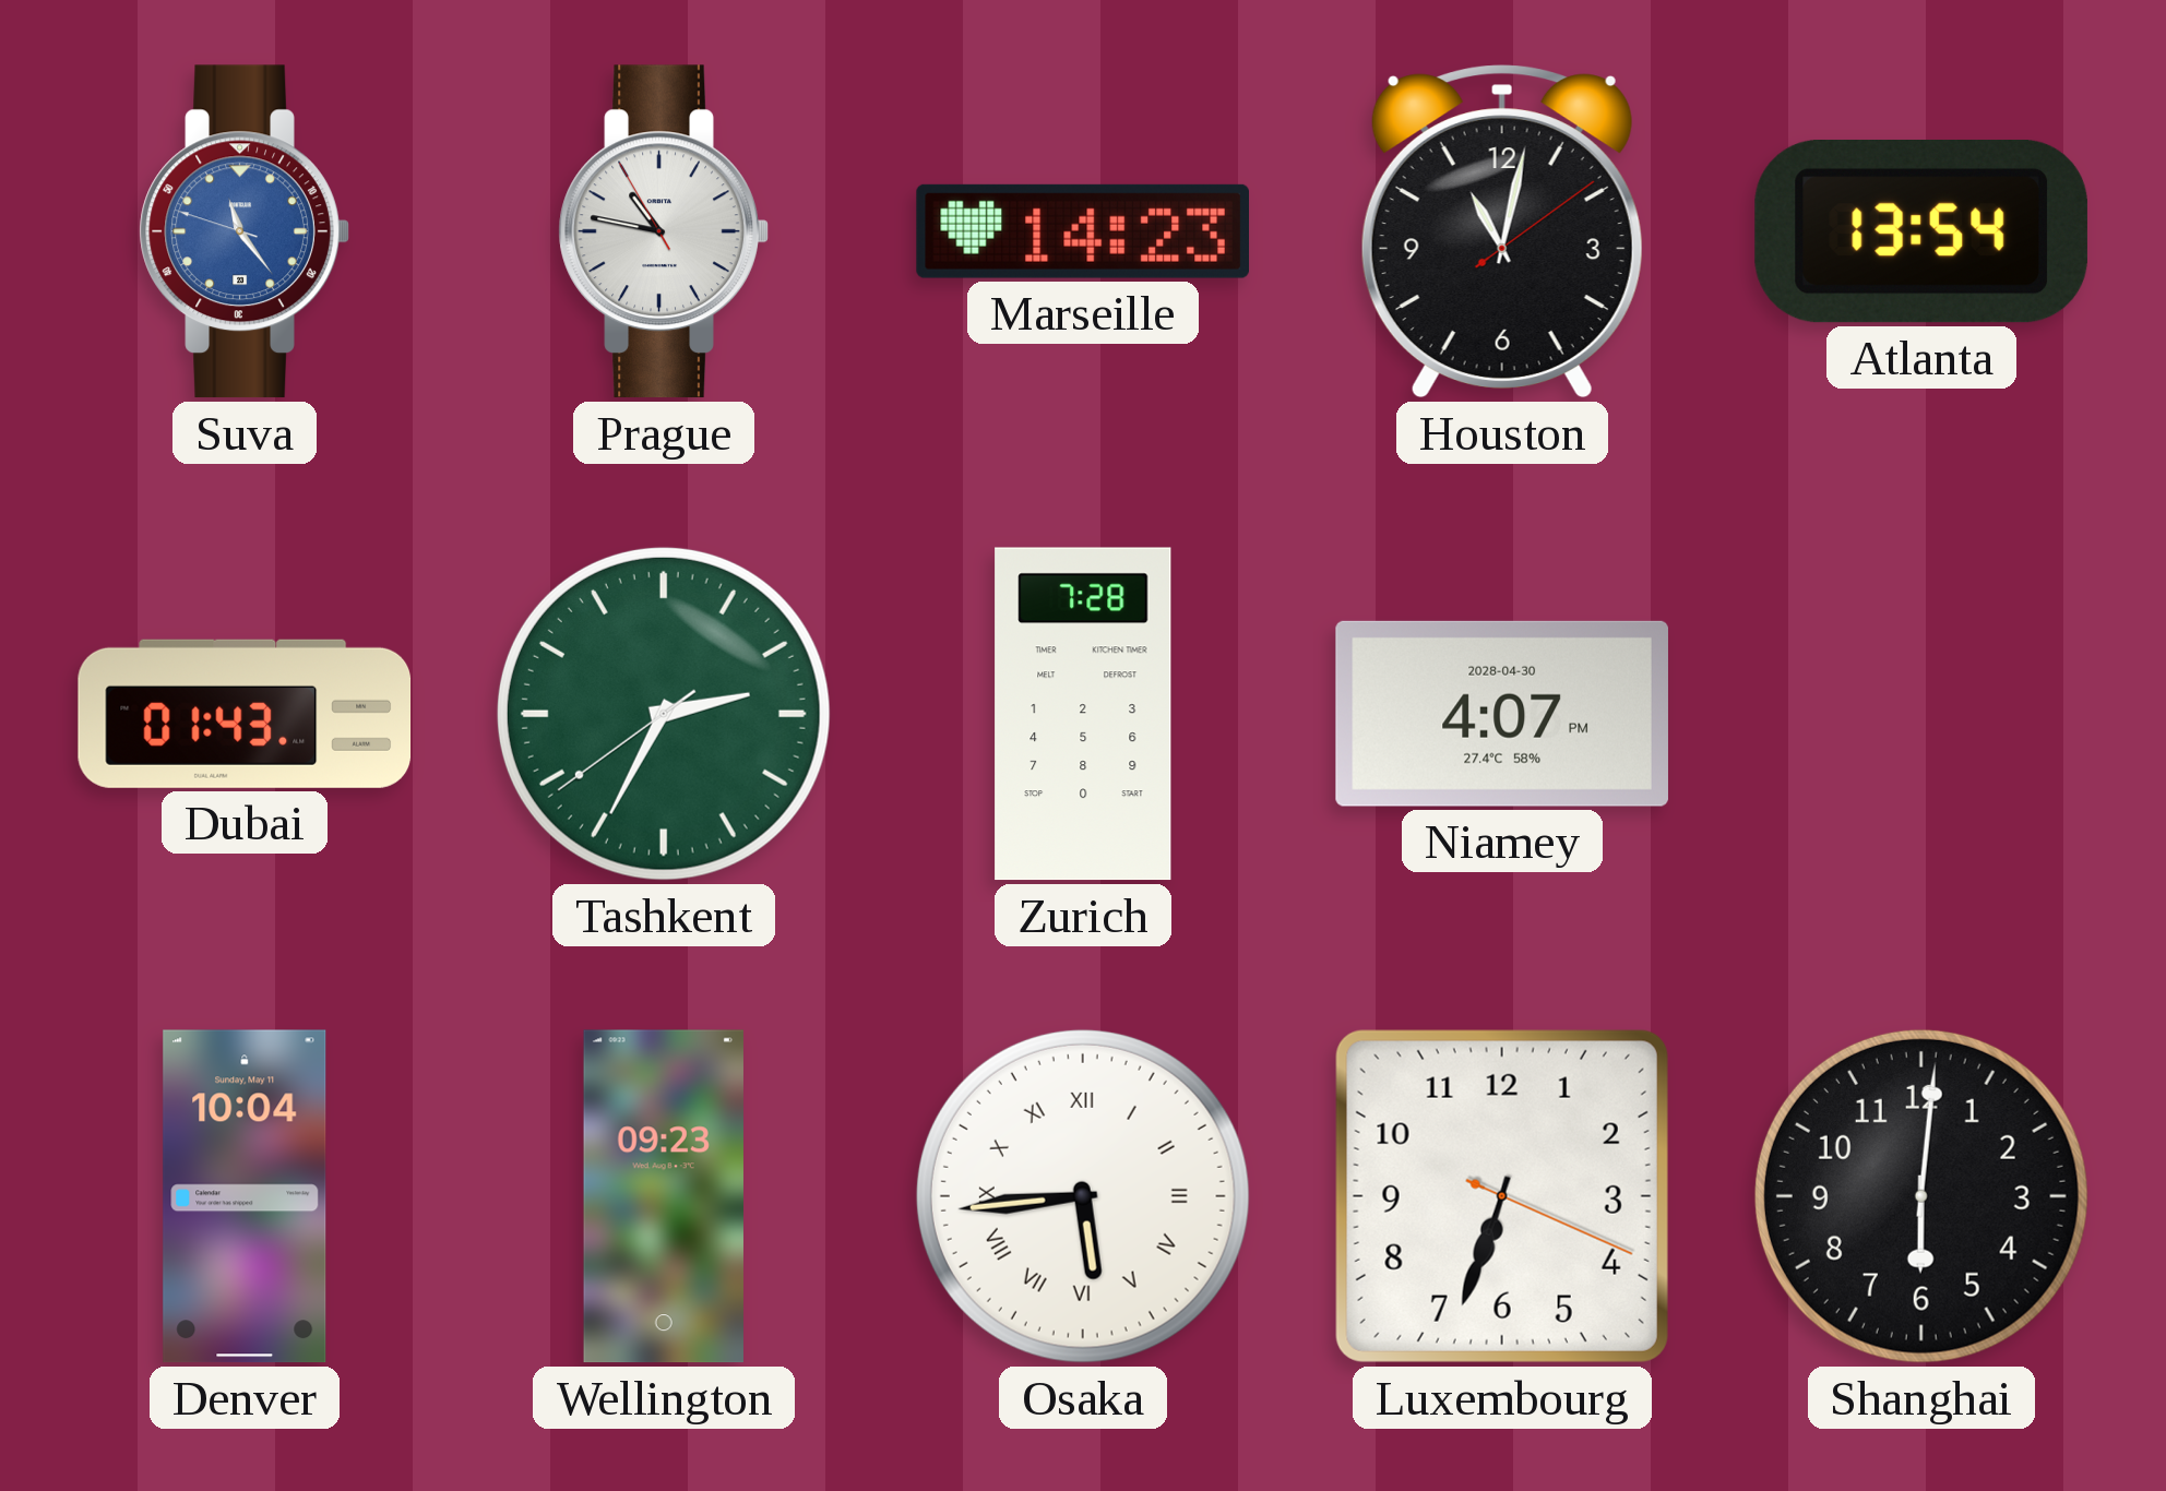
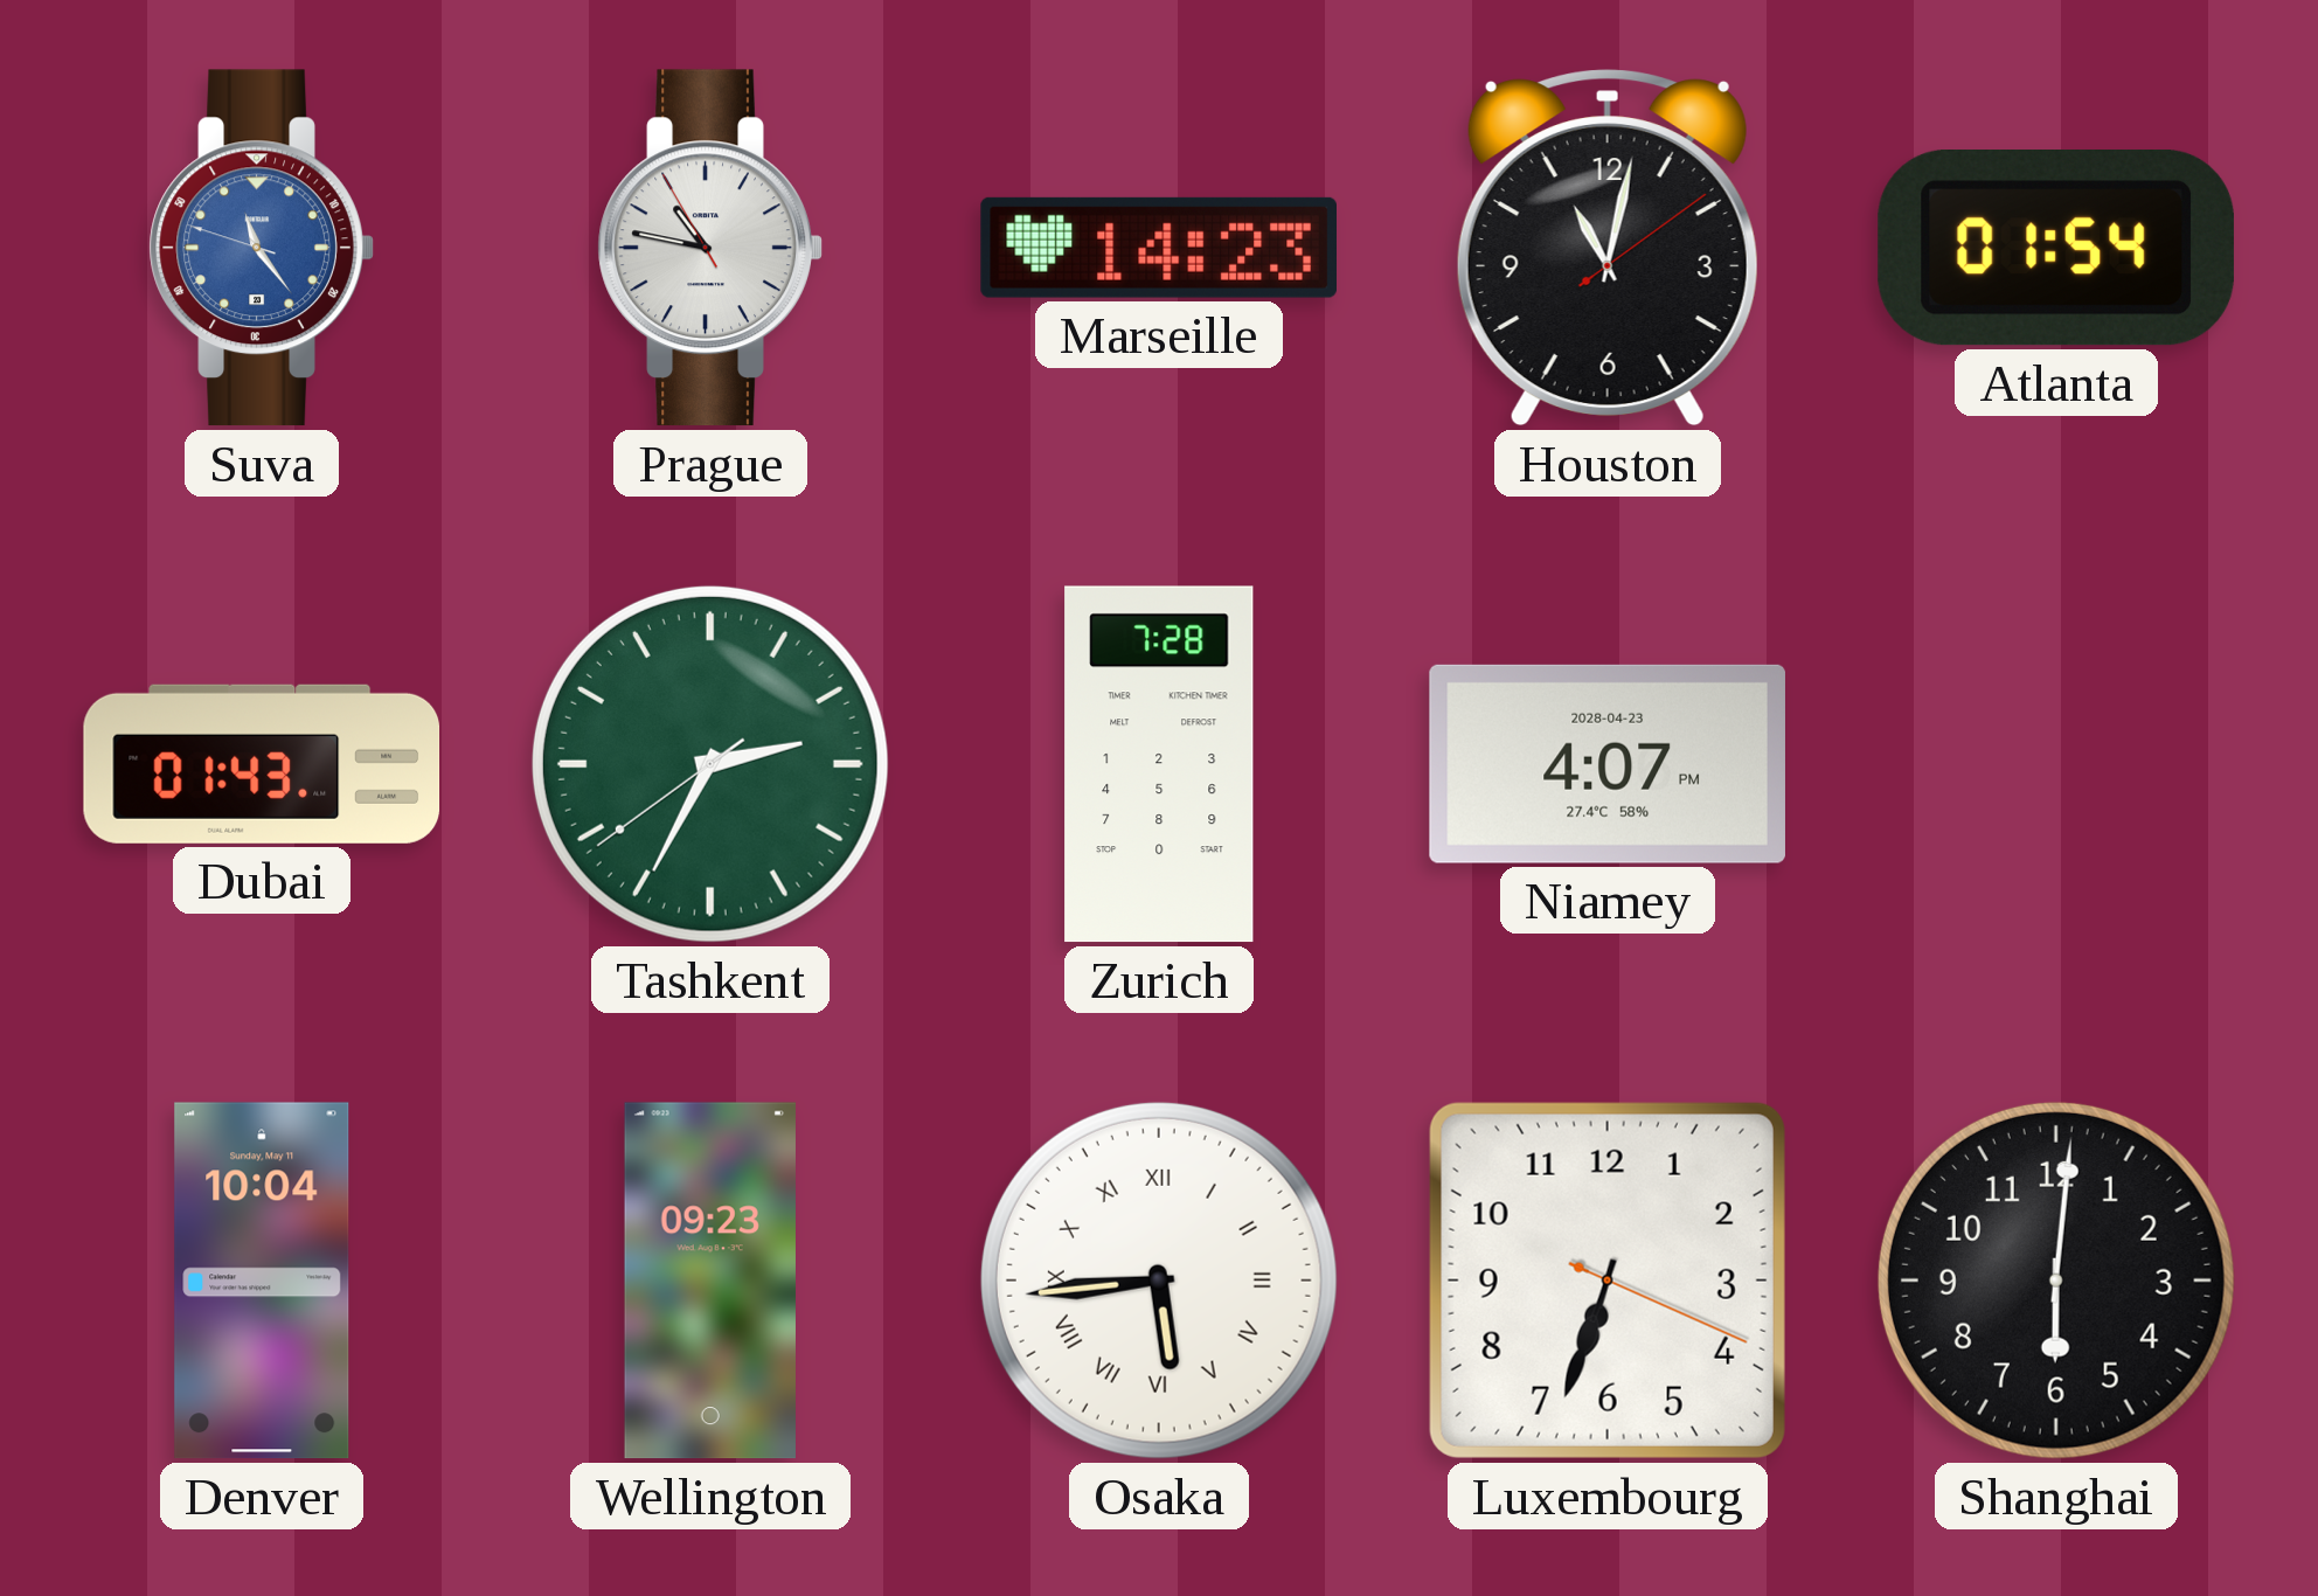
Atlanta: 13:54 -> 01:54 (2056, 249)
Niamey date: 2028-04-30 -> 2028-04-23 (1608, 764)
